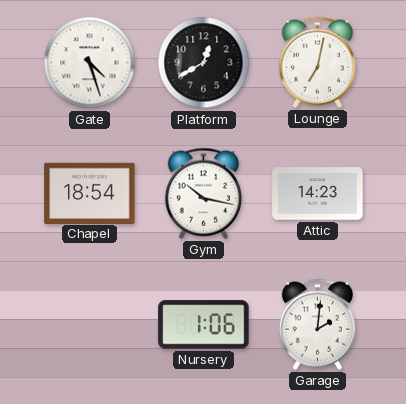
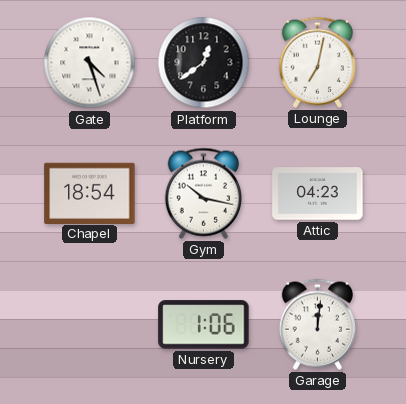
Platform: 12:40 -> 12:39 (204, 63)
Attic: 14:23 -> 04:23 (318, 194)
Garage: 2:01 -> 12:01 (317, 324)
